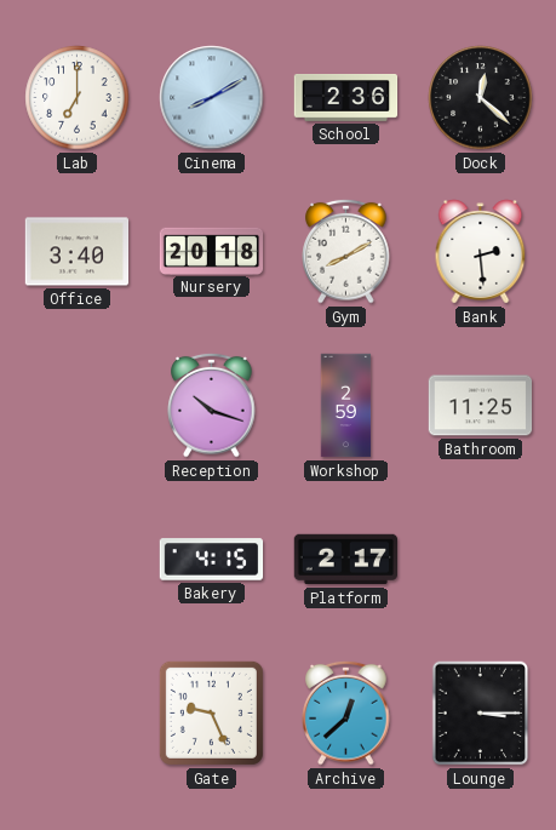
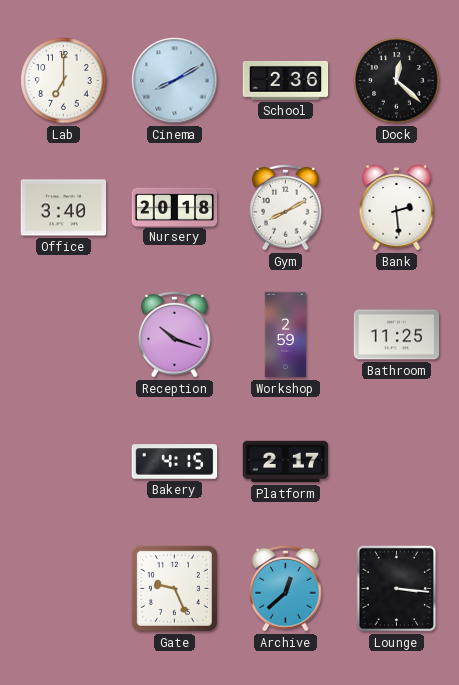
Lounge: 3:15 -> 3:16 (397, 589)
